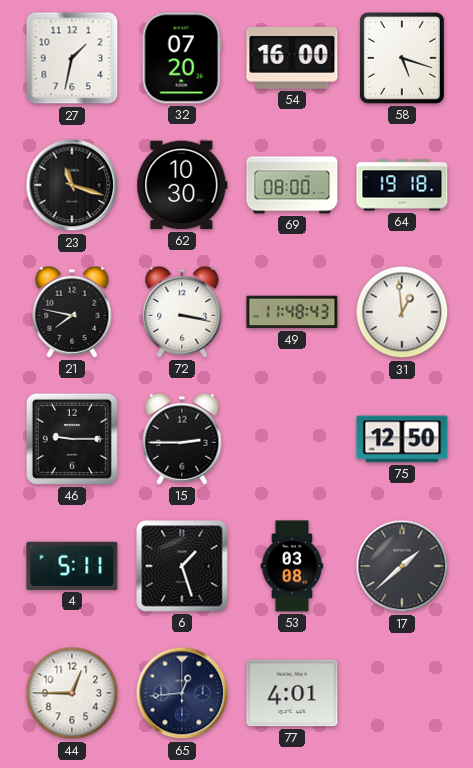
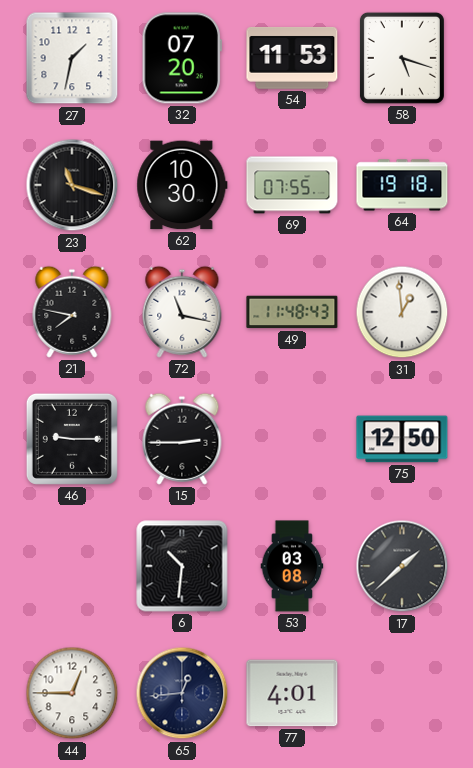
54: 16:00 -> 11:53 (292, 58)
69: 08:00 -> 07:55 (292, 185)
72: 3:17 -> 11:17 (182, 312)
4: 5:11 -> none (72, 566)
6: 1:27 -> 10:31 (182, 566)
